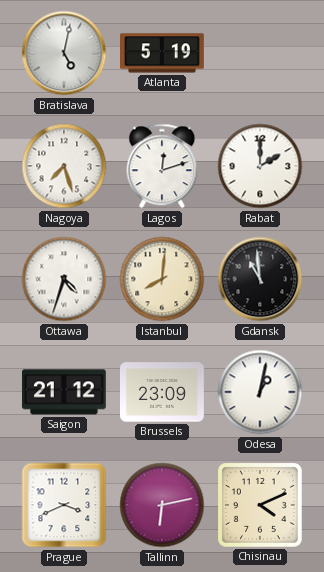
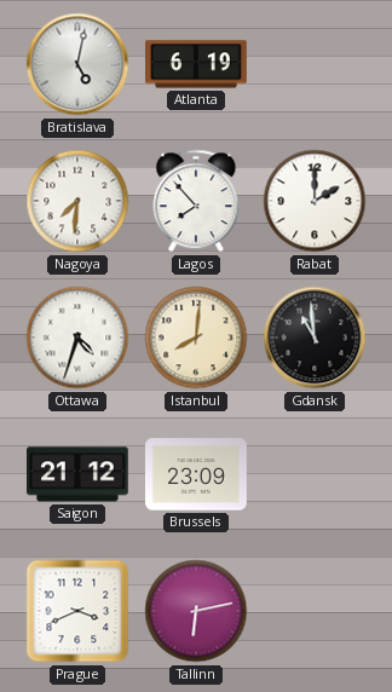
Atlanta: 5:19 -> 6:19 (197, 64)
Nagoya: 7:27 -> 7:31 (77, 201)
Lagos: 12:12 -> 7:53 (196, 201)
Odesa: 1:02 -> none (260, 392)
Chisinau: 4:11 -> none (261, 506)
